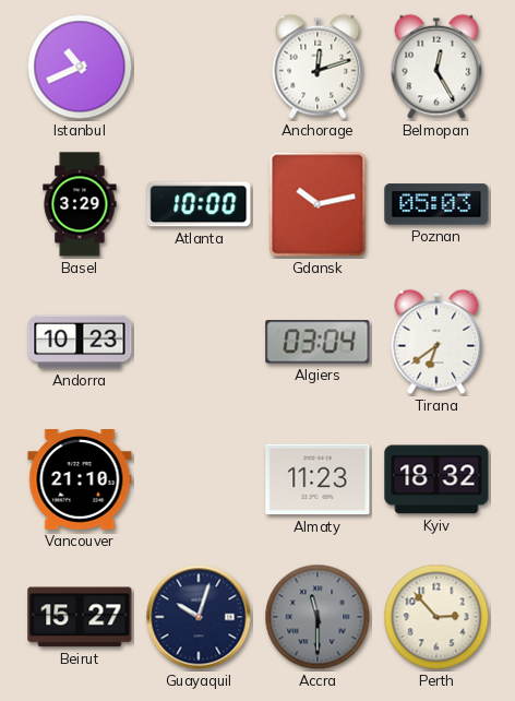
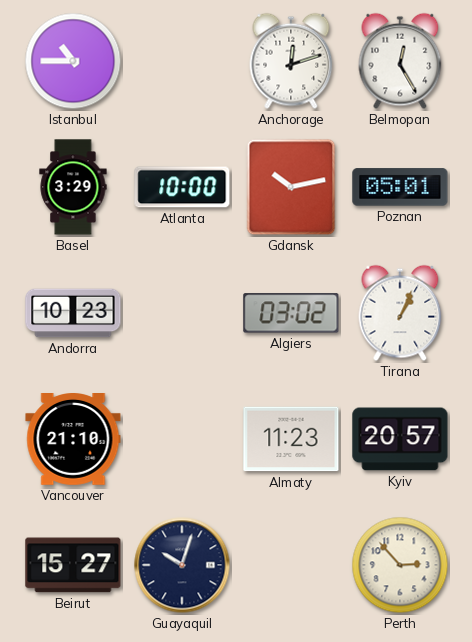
Istanbul: 10:41 -> 10:45 (73, 61)
Poznan: 05:03 -> 05:01 (400, 187)
Algiers: 03:04 -> 03:02 (291, 313)
Tirana: 6:39 -> 1:04 (400, 313)
Kyiv: 18:32 -> 20:57 (400, 439)
Accra: 11:30 -> none (318, 617)
